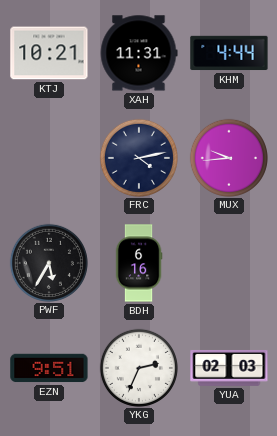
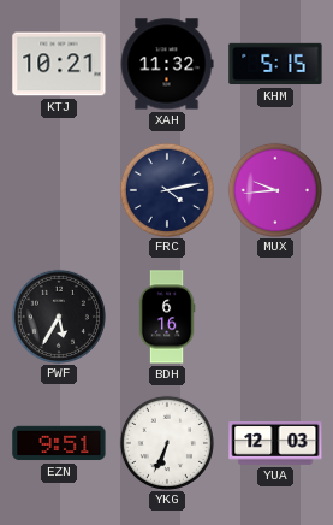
XAH: 11:31 -> 11:32 (167, 64)
KHM: 4:44 -> 5:15 (275, 64)
YKG: 2:34 -> 6:34 (166, 442)
YUA: 02:03 -> 12:03 (275, 443)
